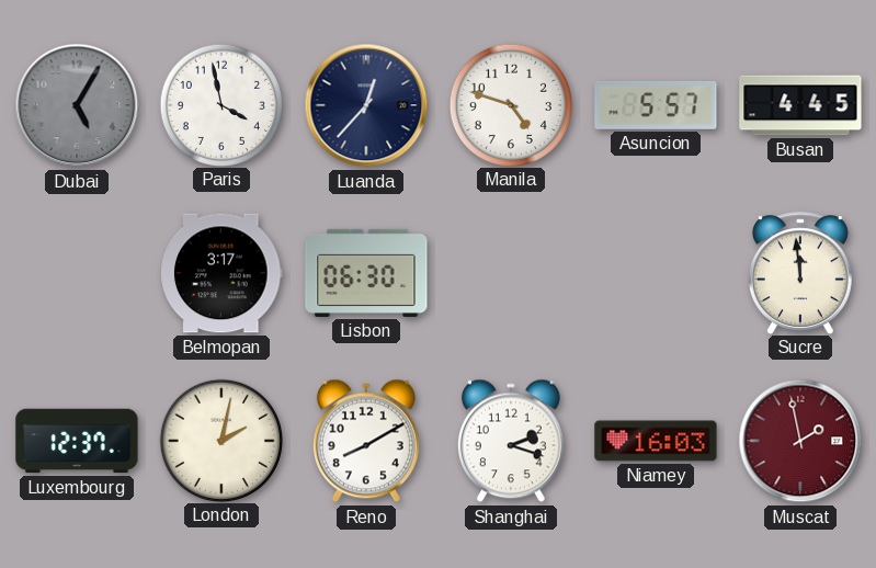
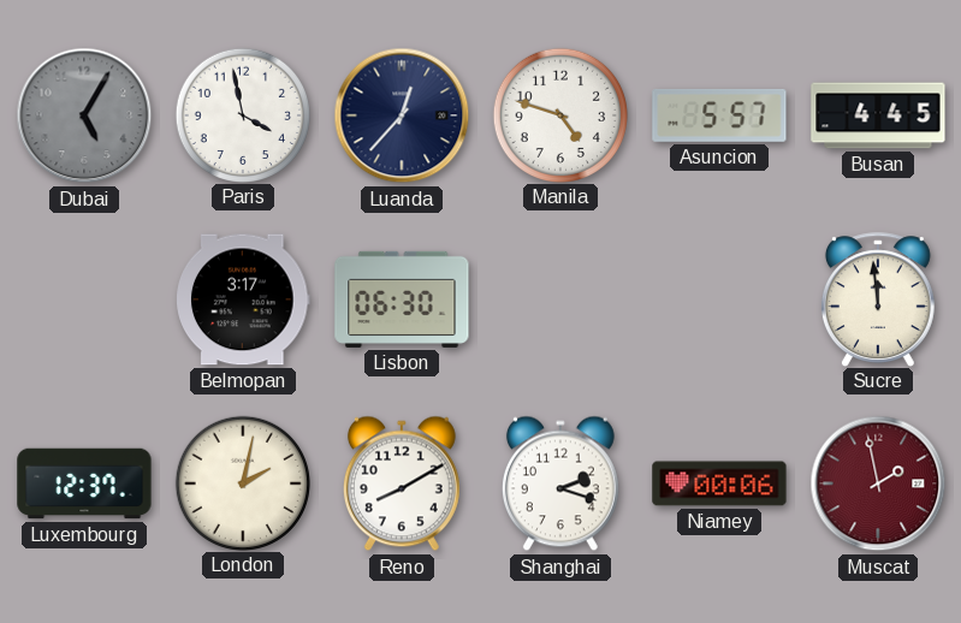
Niamey: 16:03 -> 00:06 (719, 483)
